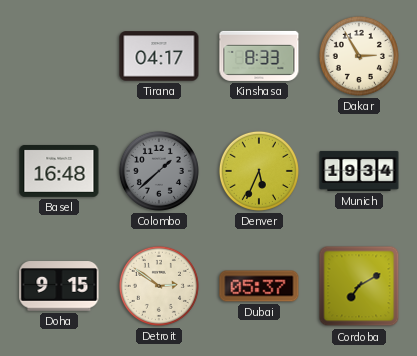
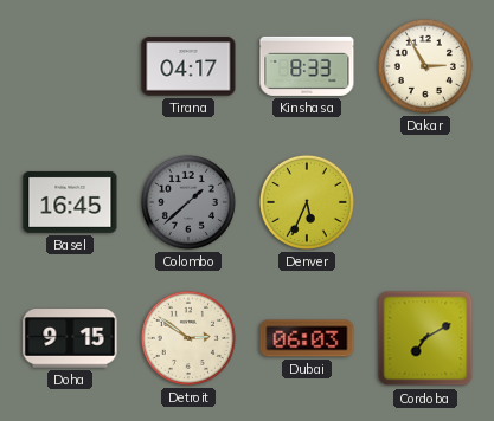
Basel: 16:48 -> 16:45 (70, 202)
Munich: 19:34 -> none (359, 171)
Dubai: 05:37 -> 06:03 (307, 338)
